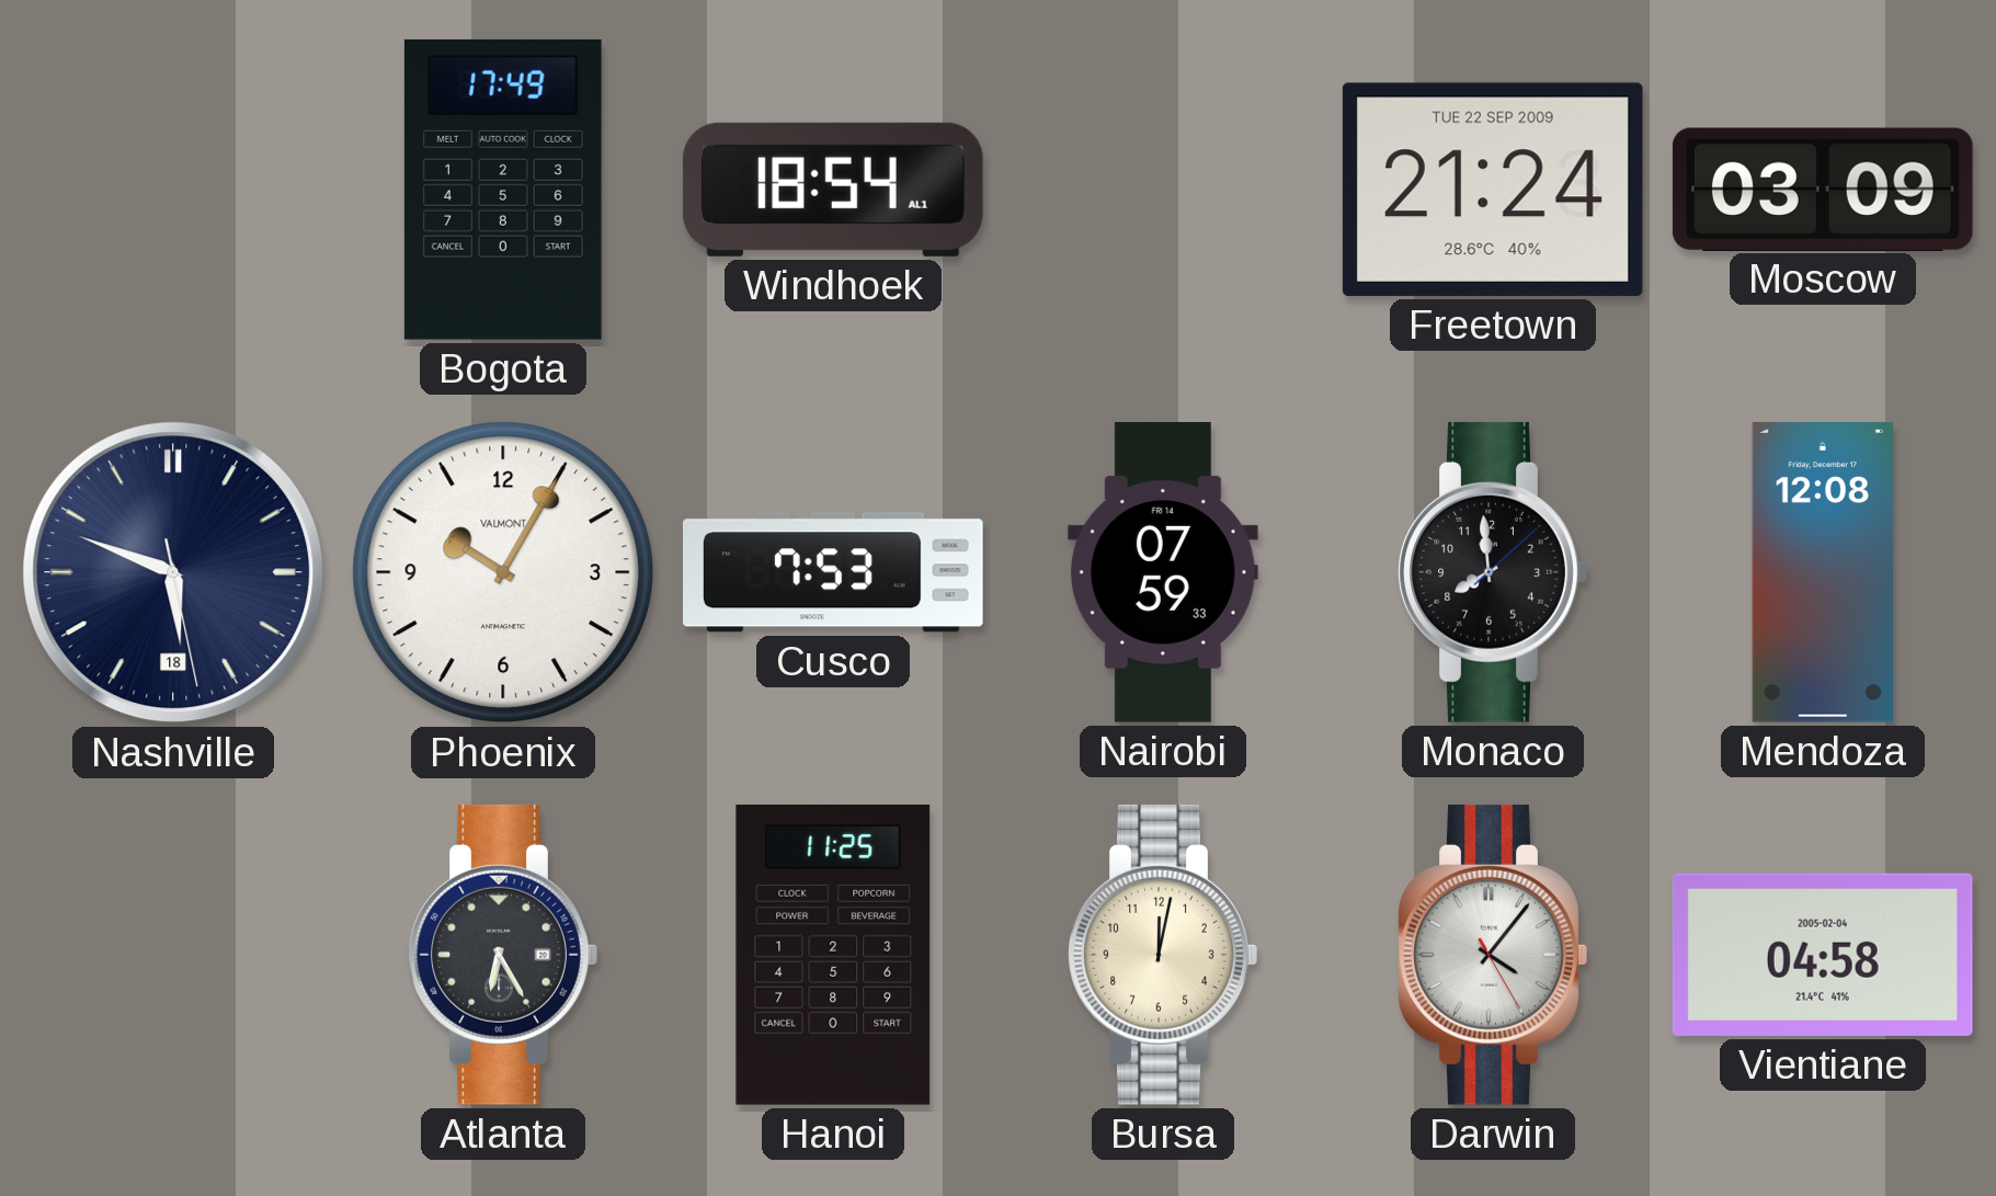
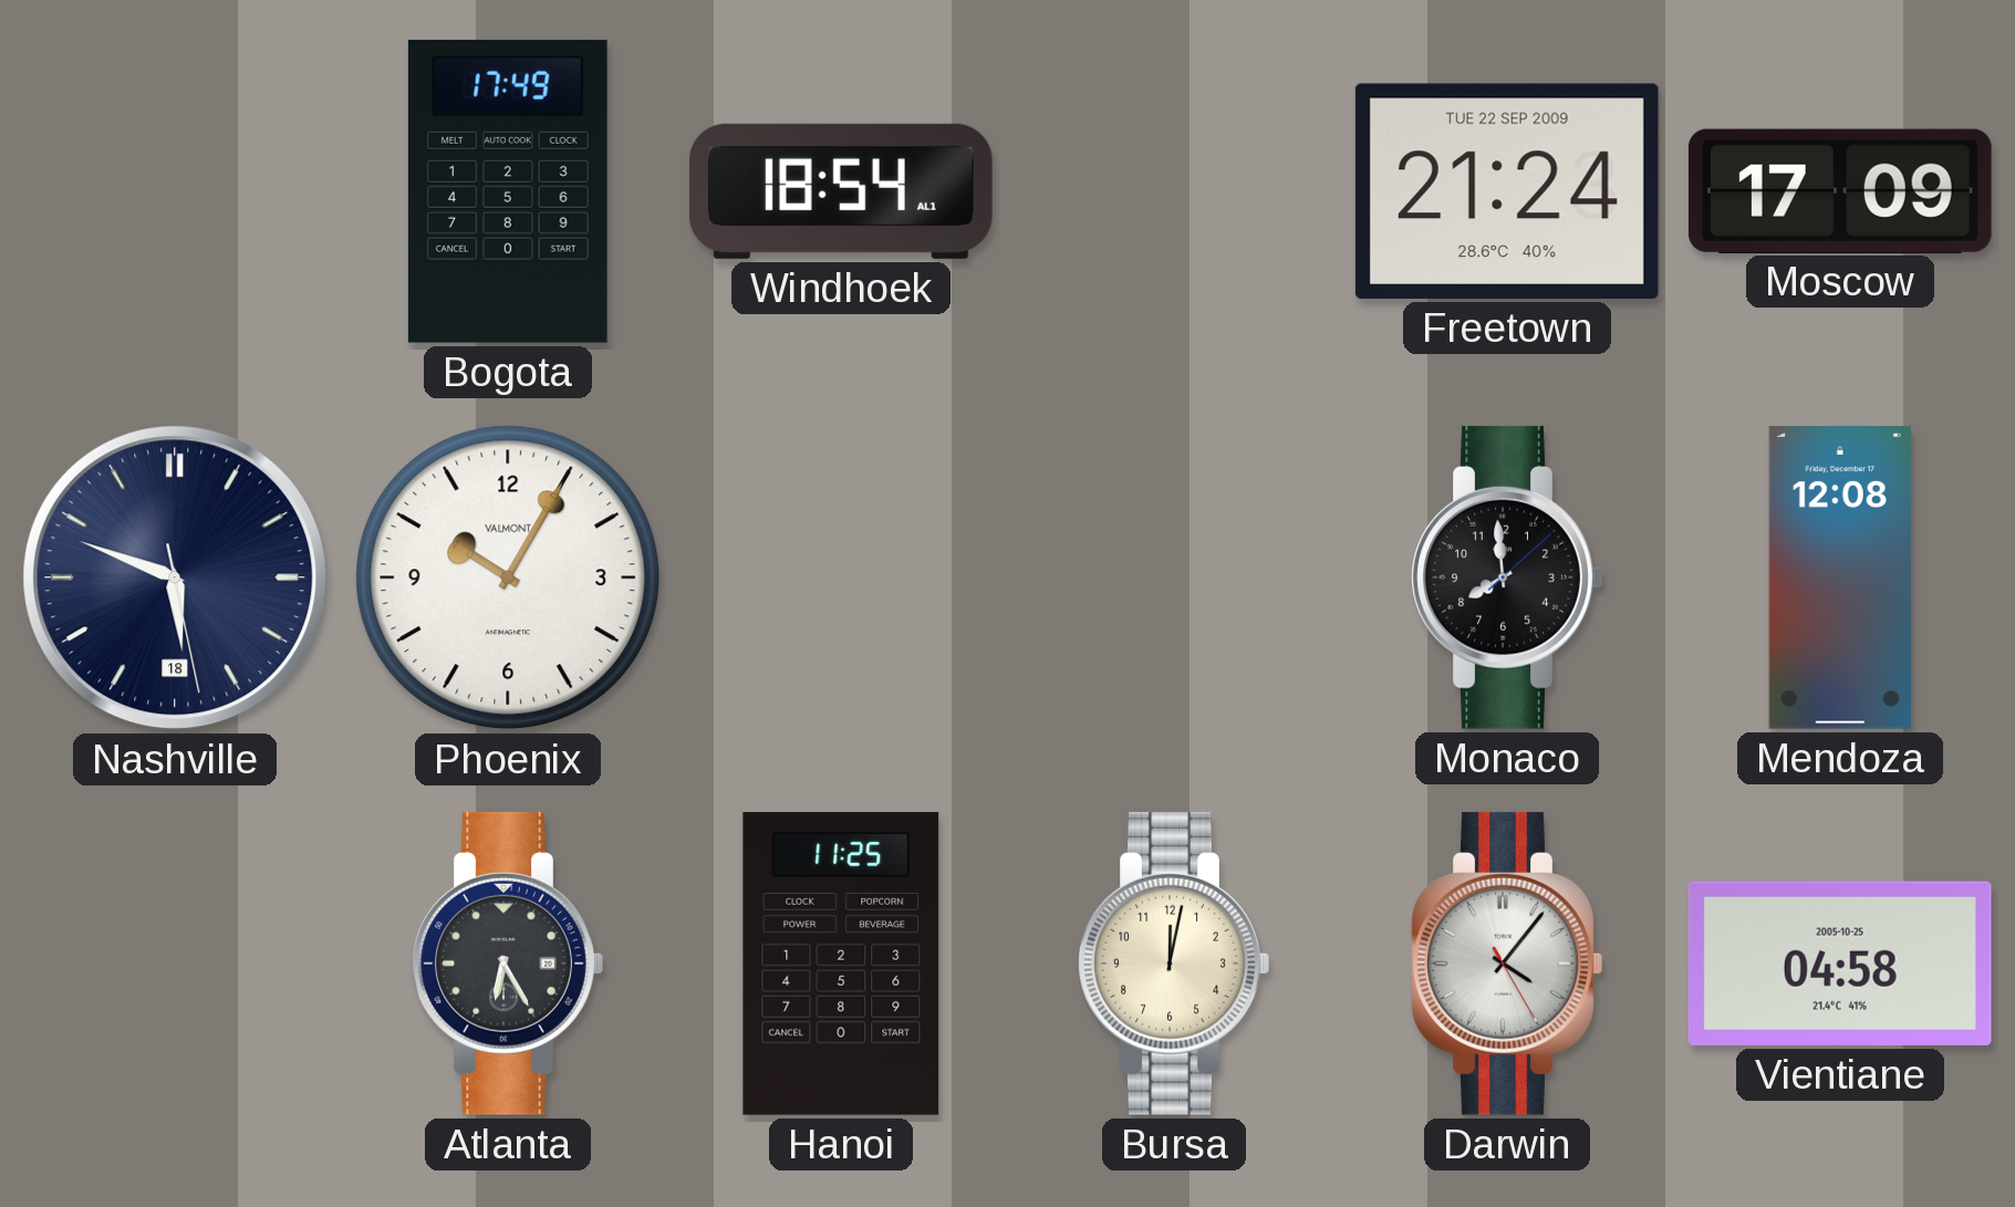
Moscow: 03:09 -> 17:09 (1840, 190)
Cusco: 7:53 -> none (834, 572)
Nairobi: 07:59 -> none (1163, 573)
Vientiane date: 2005-02-04 -> 2005-10-25 (1840, 964)
